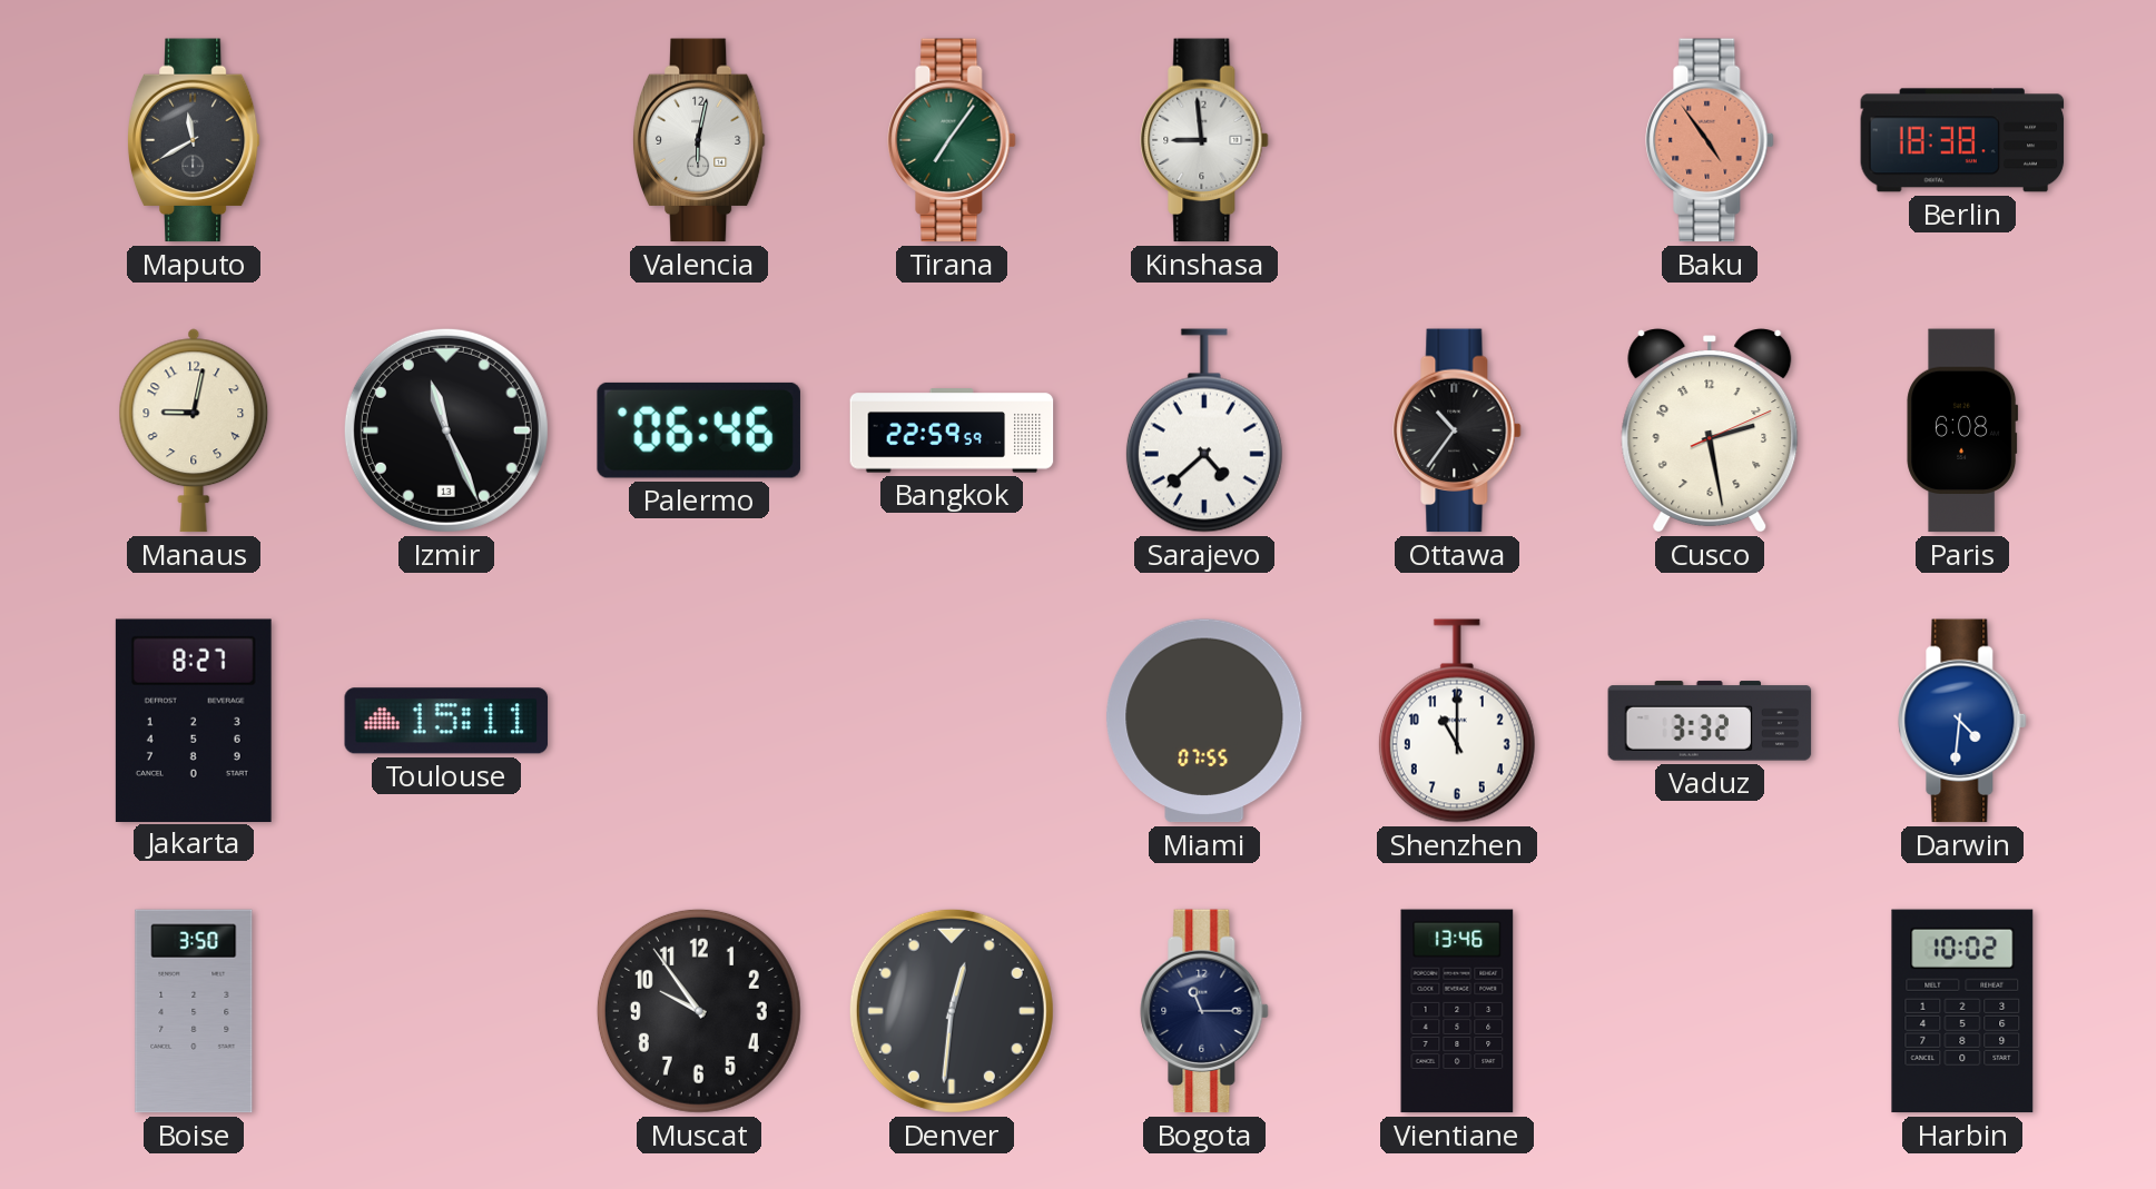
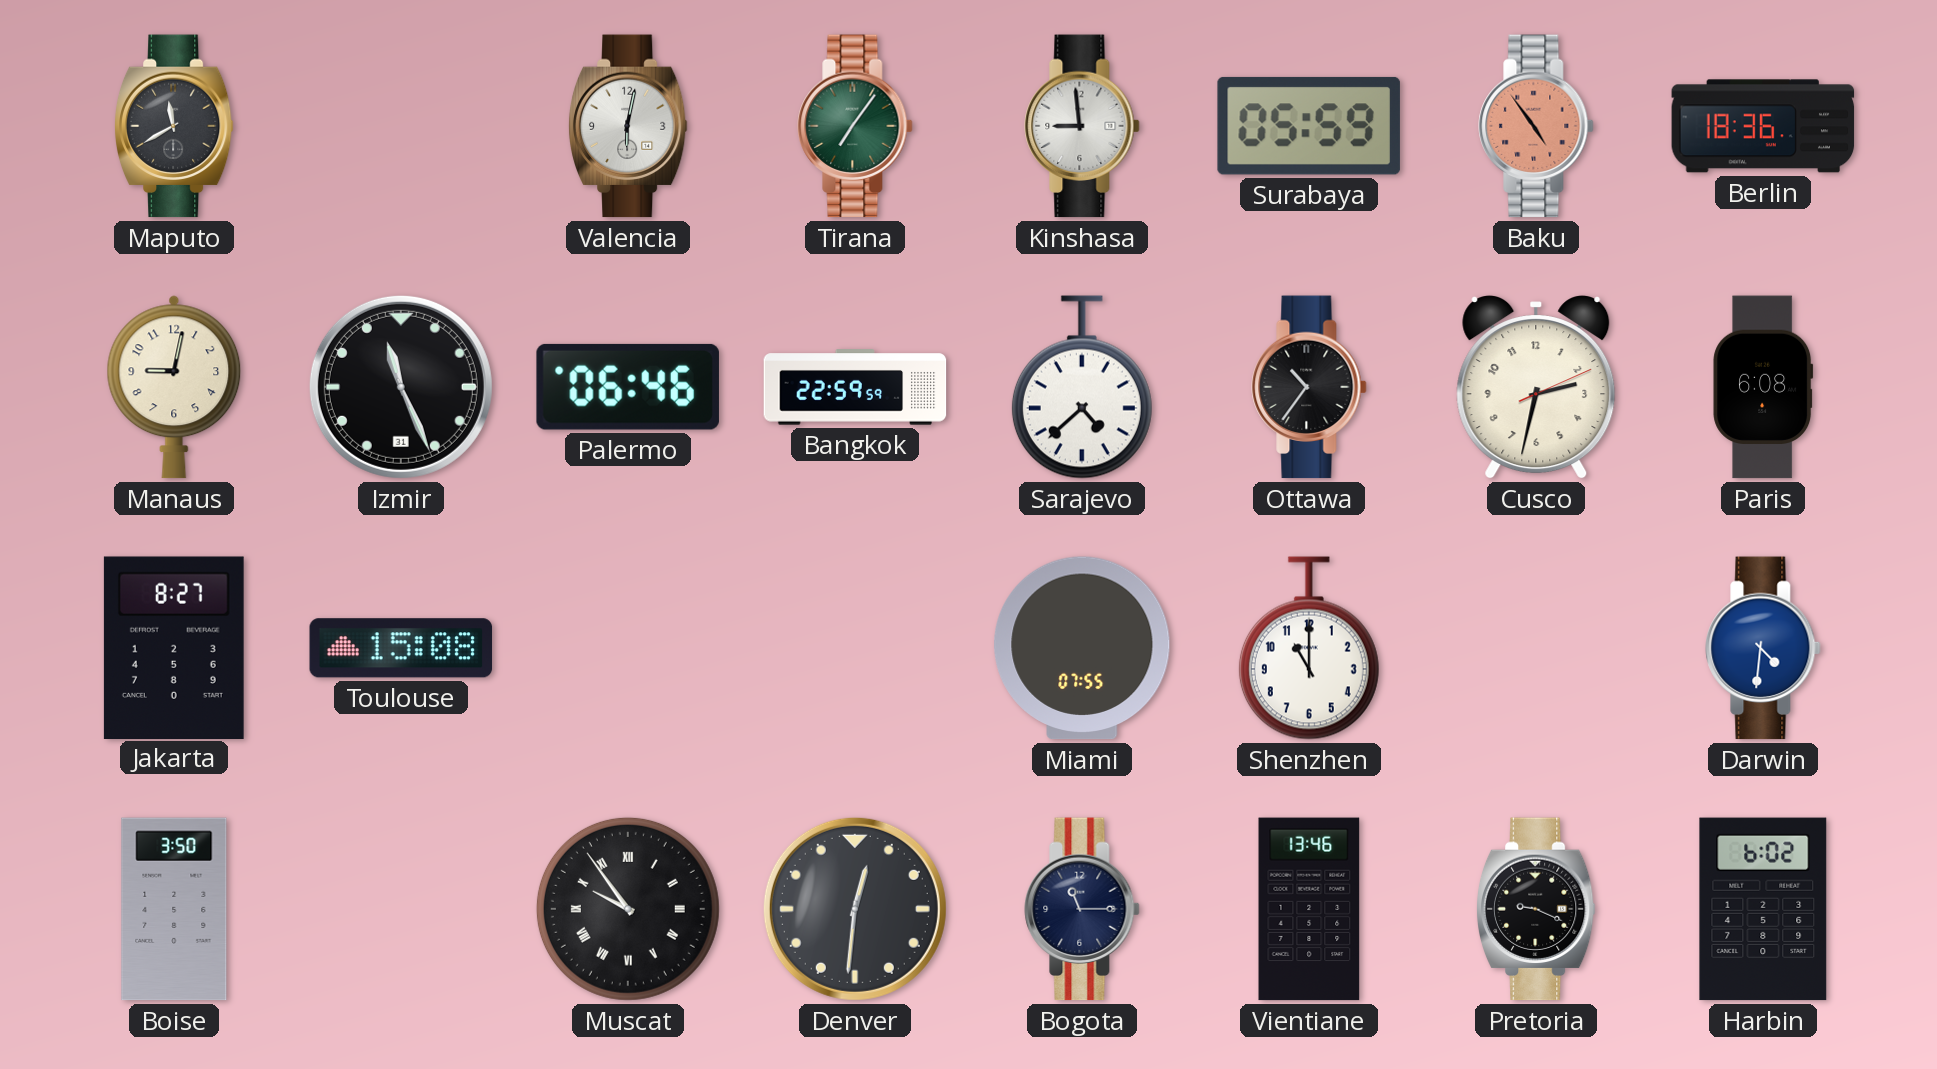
Surabaya: none -> 05:59 (1309, 126)
Berlin: 18:38 -> 18:36 (1763, 126)
Izmir date: 13 -> 31 (401, 387)
Cusco: 2:28 -> 2:32 (1536, 387)
Toulouse: 15:11 -> 15:08 (401, 648)
Vaduz: 3:32 -> none (1710, 721)
Muscat numerals: Arabic -> Roman (628, 909)
Pretoria: none -> 9:19 (1536, 909)
Harbin: 10:02 -> 6:02 (1763, 909)
